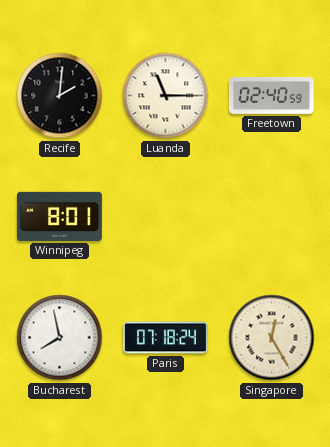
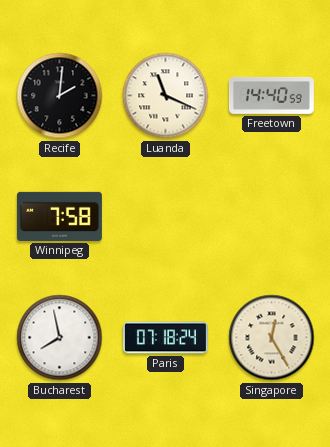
Luanda: 11:15 -> 11:19 (166, 96)
Freetown: 02:40 -> 14:40 (271, 96)
Winnipeg: 8:01 -> 7:58 (59, 216)
